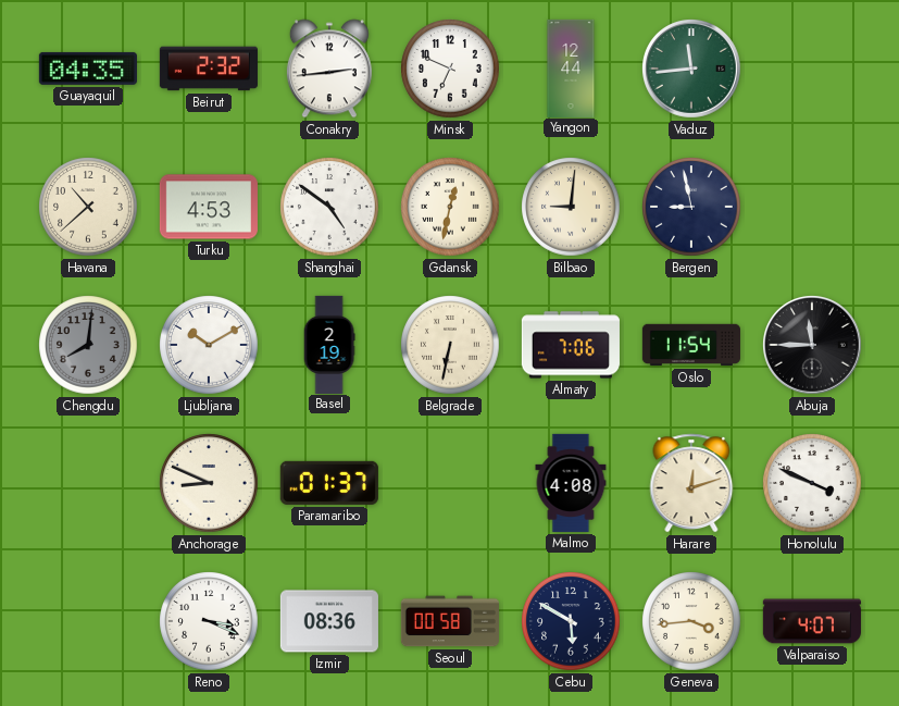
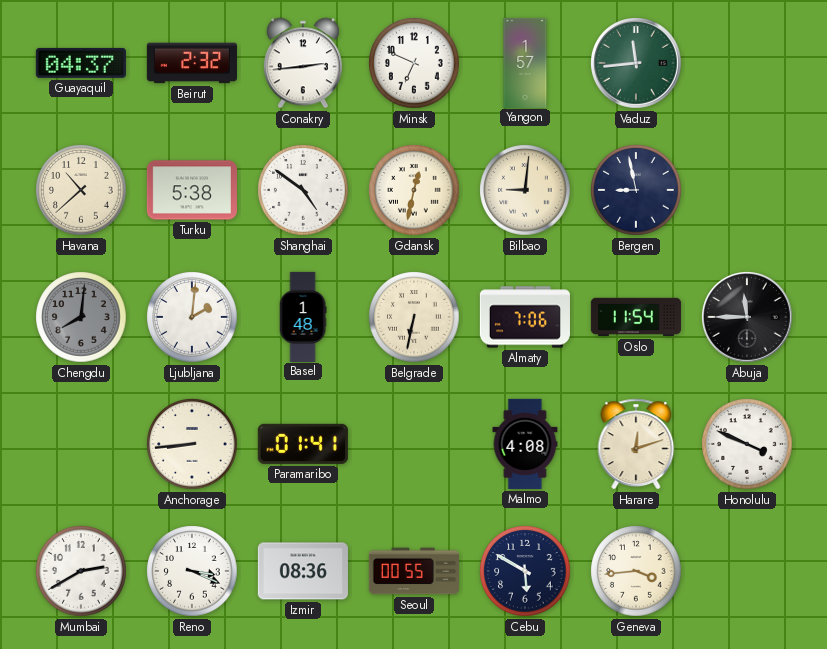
Guayaquil: 04:35 -> 04:37 (81, 63)
Yangon: 12:44 -> 1:57 (525, 62)
Turku: 4:53 -> 5:38 (192, 190)
Ljubljana: 10:10 -> 2:01 (192, 317)
Basel: 2:19 -> 1:48 (303, 316)
Anchorage: 8:49 -> 8:44 (192, 444)
Paramaribo: 01:37 -> 01:41 (303, 444)
Mumbai: none -> 2:40 (81, 571)
Seoul: 00:58 -> 00:55 (414, 571)
Valparaiso: 4:07 -> none (812, 621)
